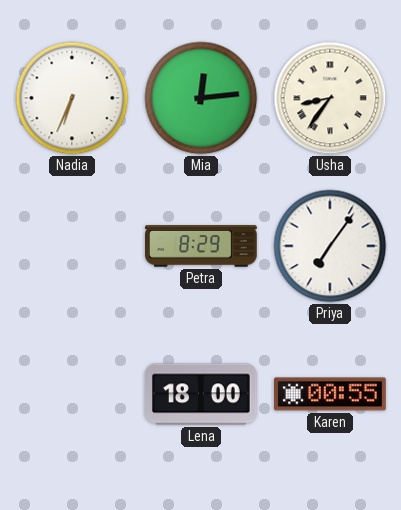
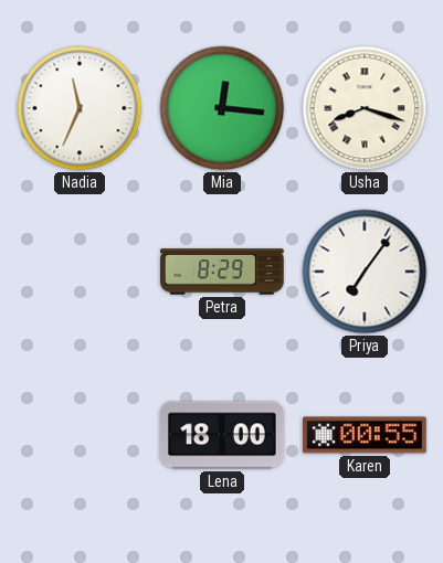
Nadia: 6:34 -> 11:34 (80, 108)
Mia: 12:14 -> 12:16 (222, 108)
Usha: 8:36 -> 8:18 (365, 108)
